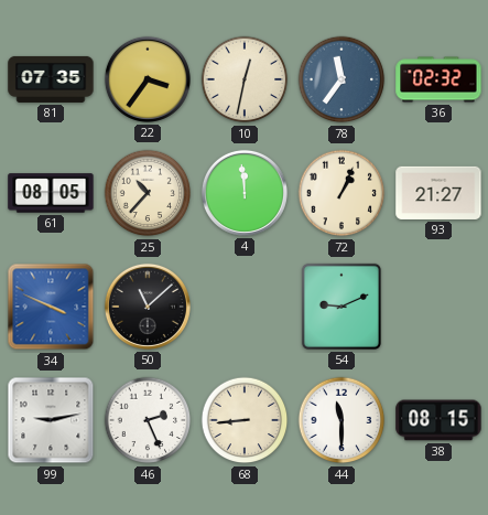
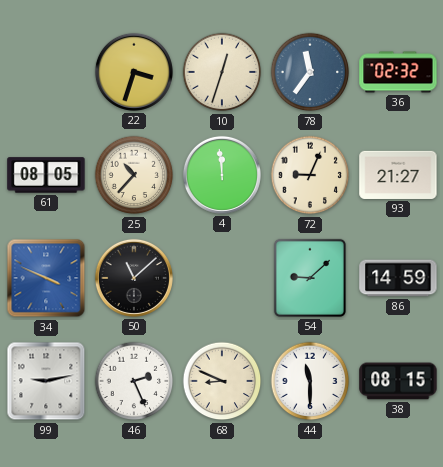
81: 07:35 -> none (51, 79)
22: 3:36 -> 3:33 (134, 72)
10: 12:32 -> 12:33 (222, 72)
72: 1:04 -> 9:04 (310, 175)
54: 9:11 -> 9:08 (310, 278)
86: none -> 14:59 (398, 278)
68: 8:44 -> 8:49 (222, 381)
